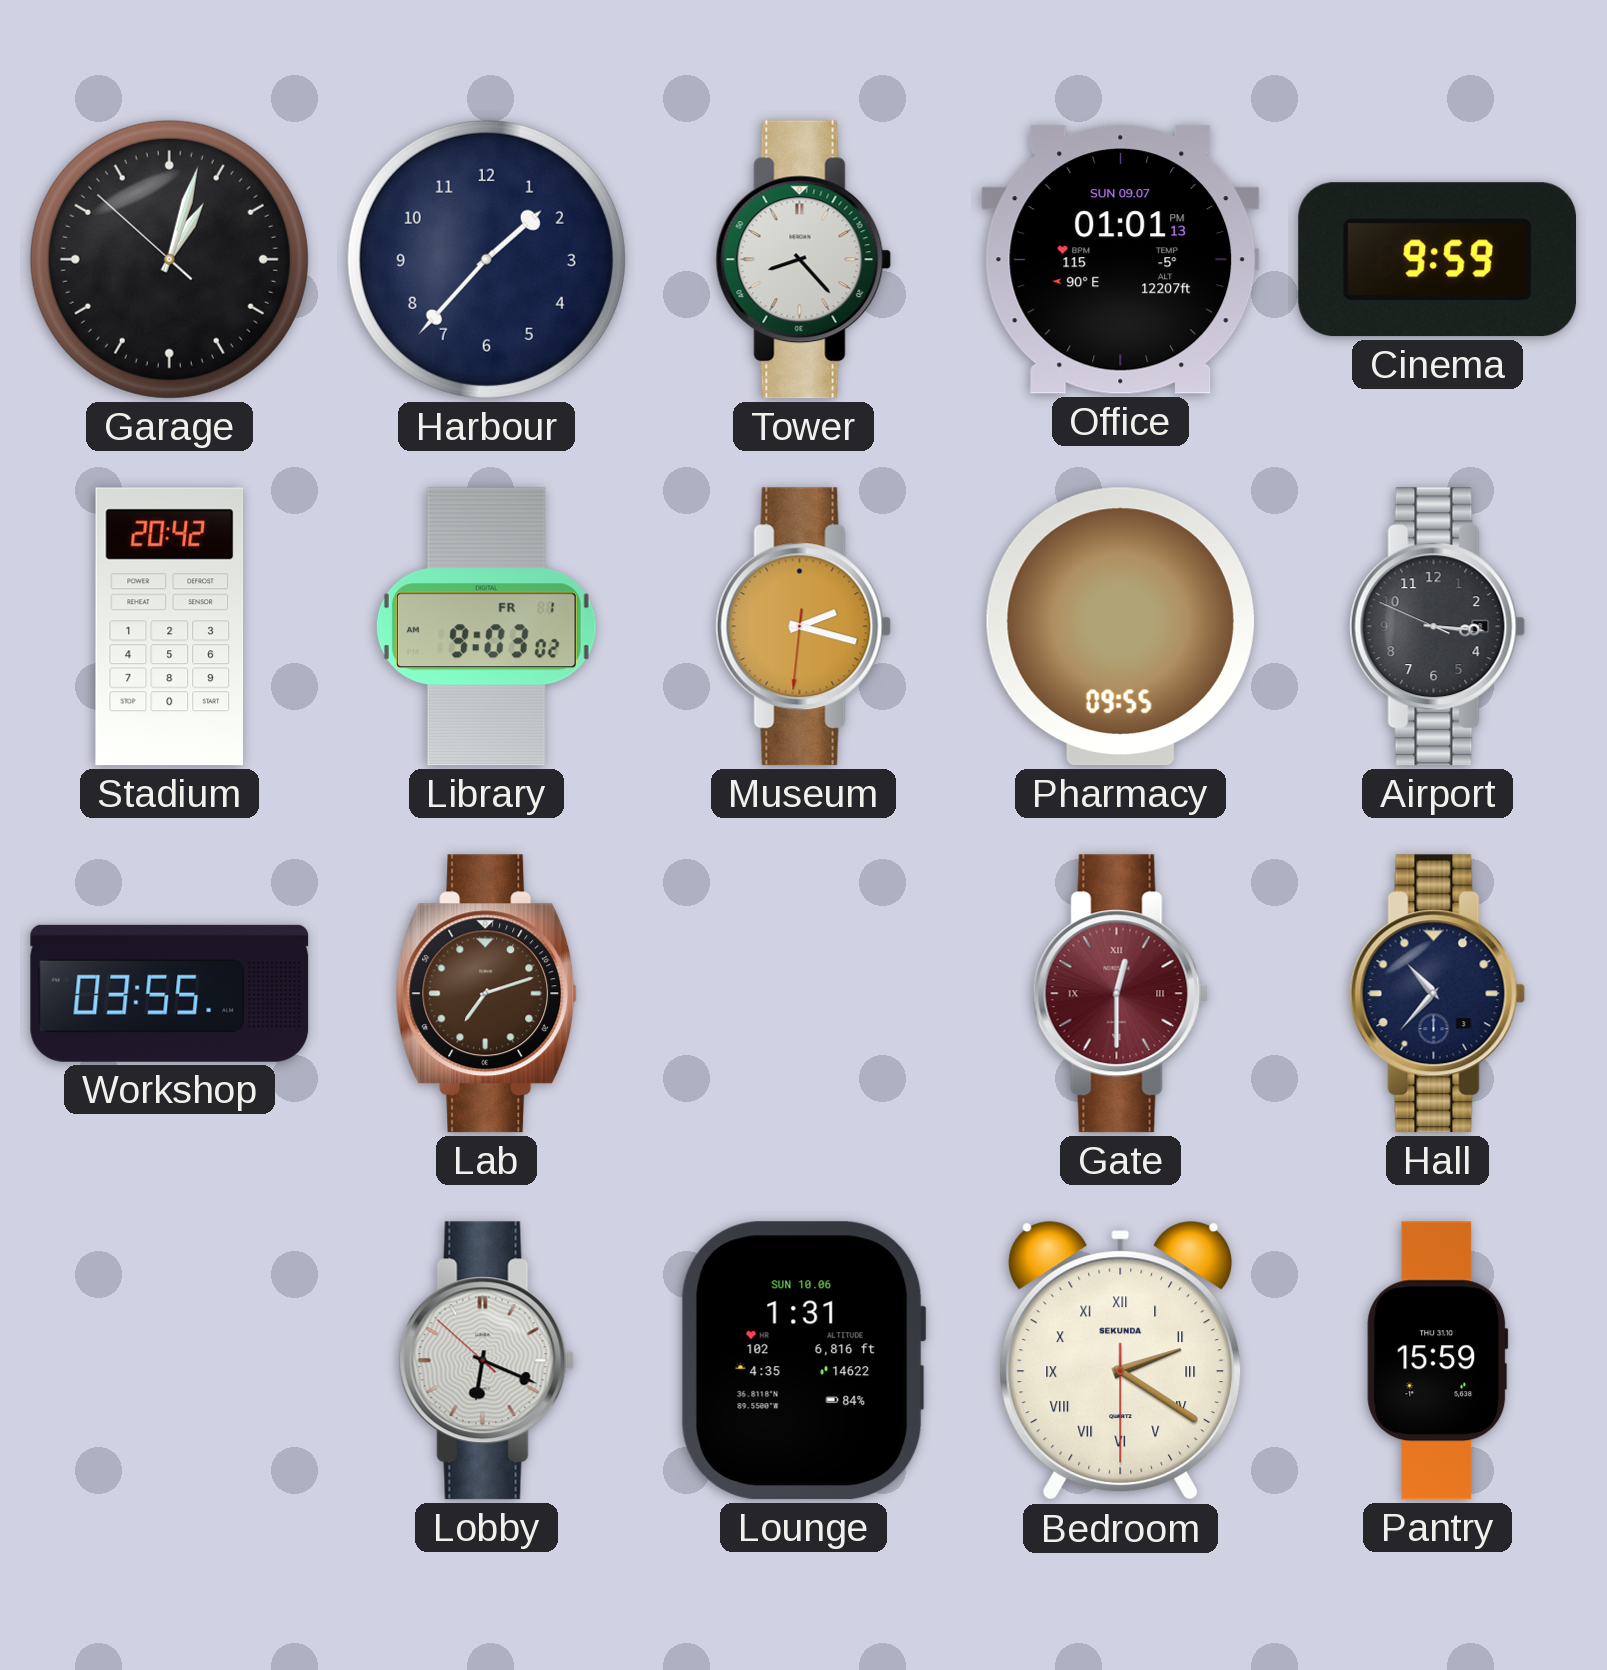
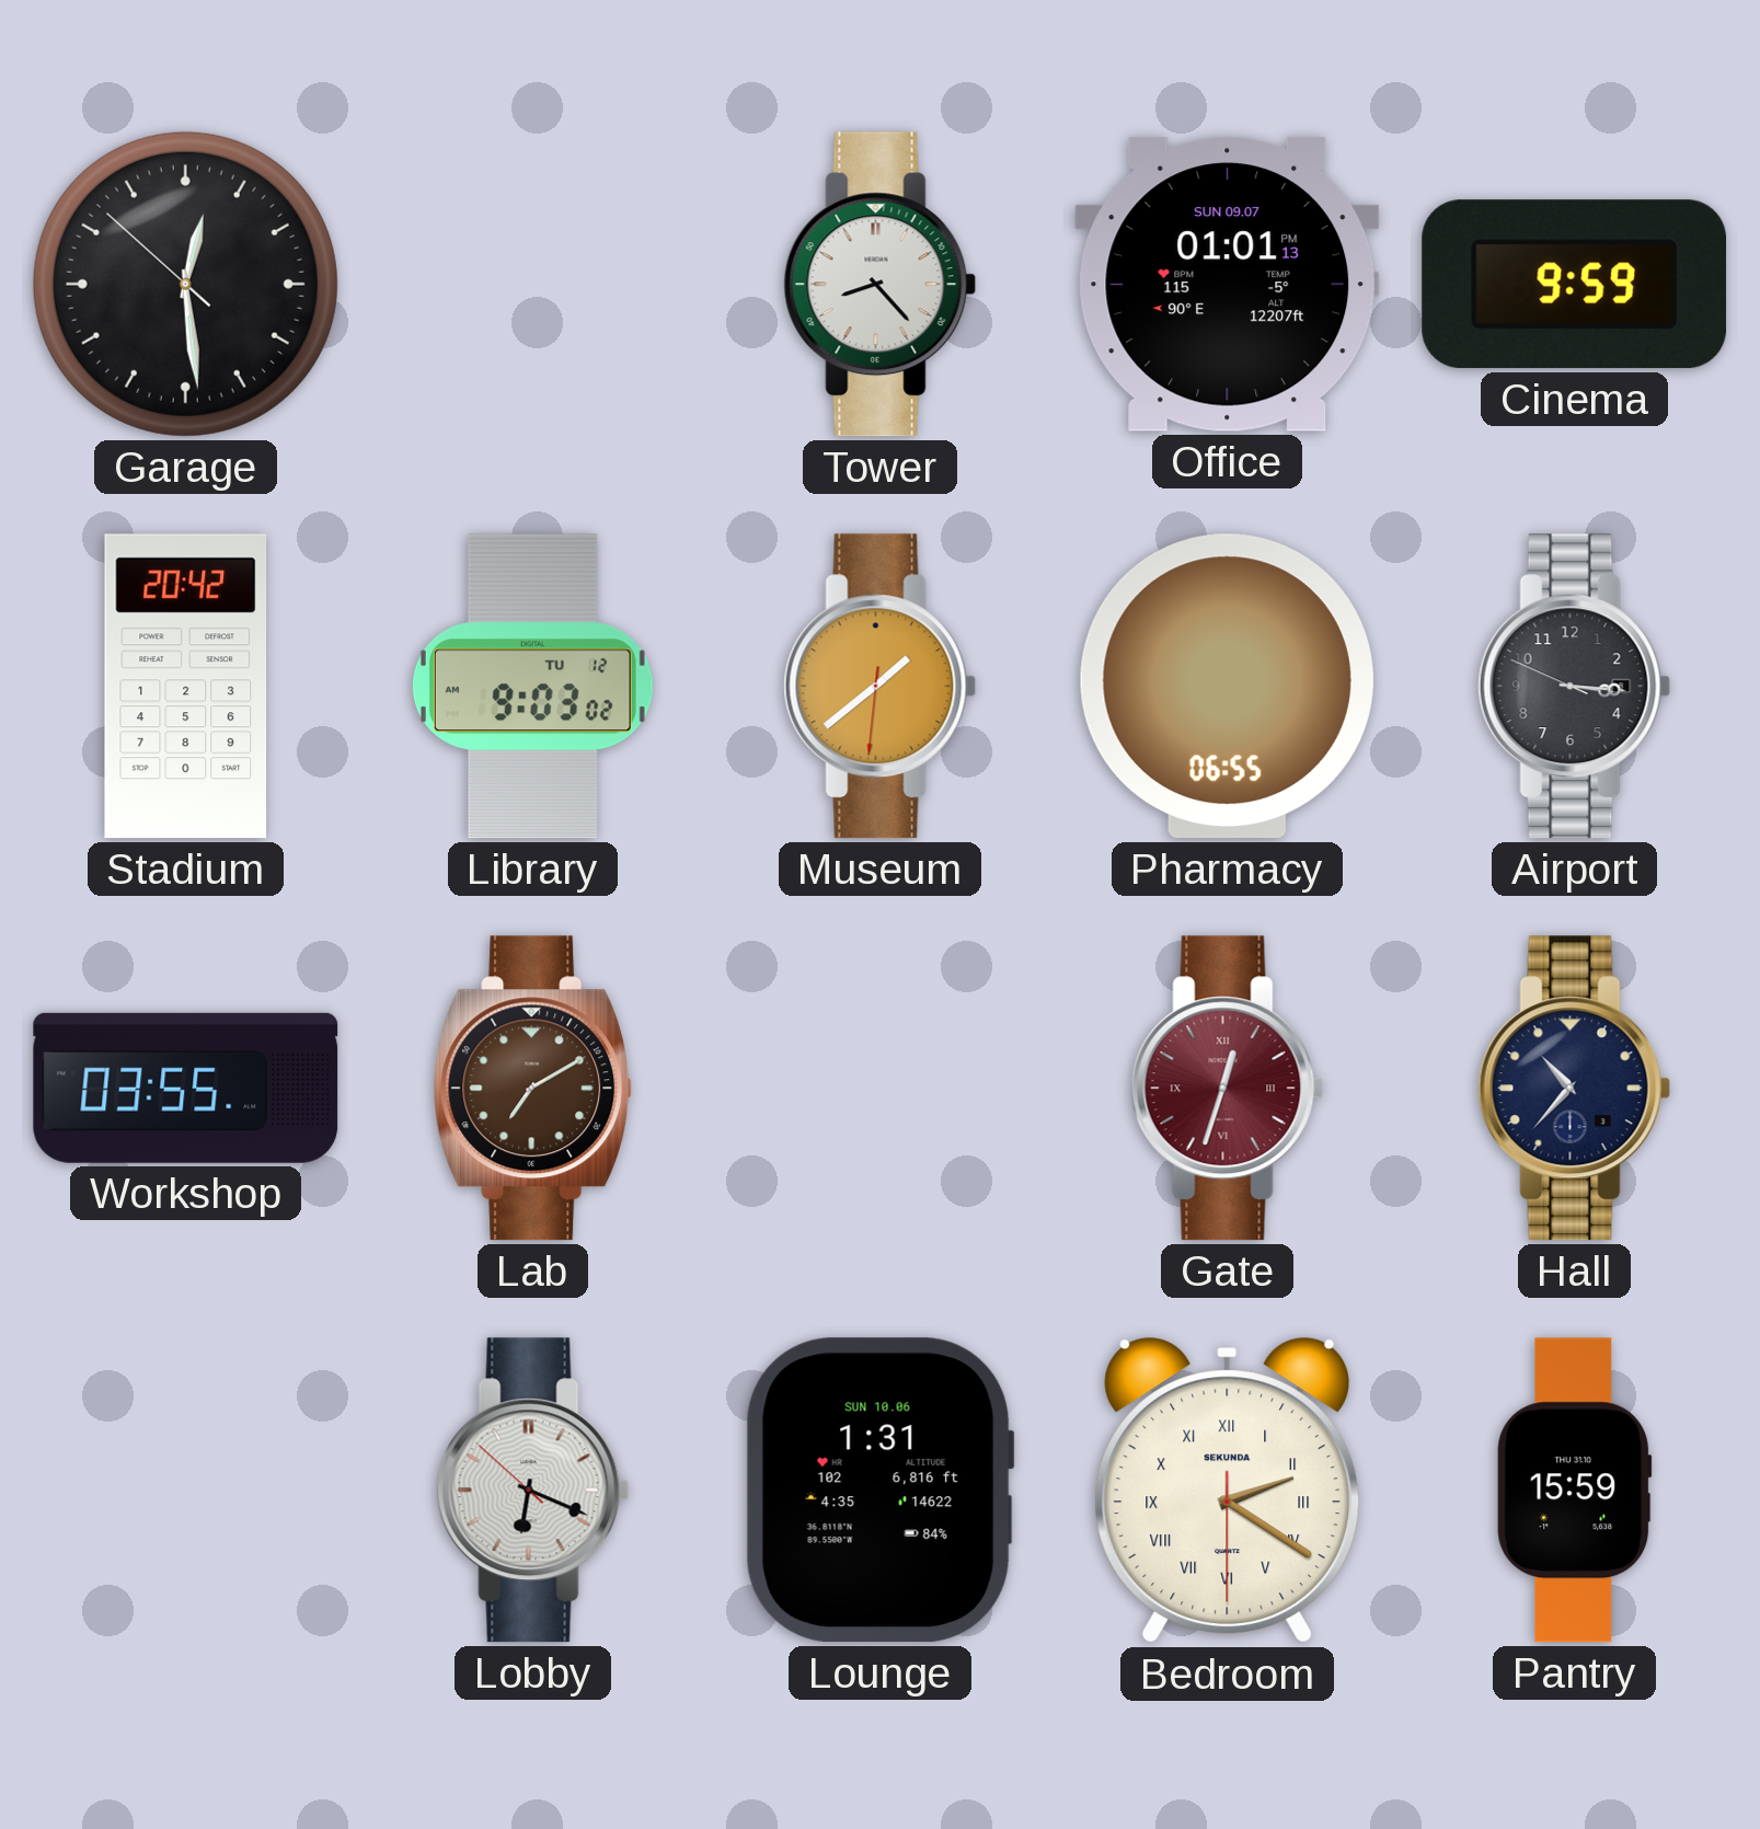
Garage: 1:02 -> 12:28 (185, 284)
Harbour: 1:37 -> none (486, 259)
Library date: FR 1 -> TU 12 (532, 687)
Museum: 2:17 -> 1:38 (881, 687)
Pharmacy: 09:55 -> 06:55 (1227, 687)
Lab: 7:12 -> 7:10 (533, 1089)
Gate: 12:30 -> 12:33 (1228, 1089)
